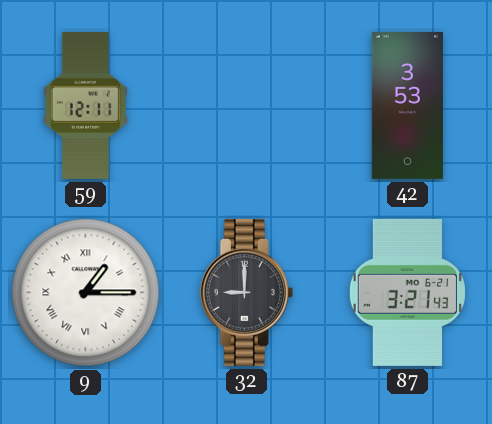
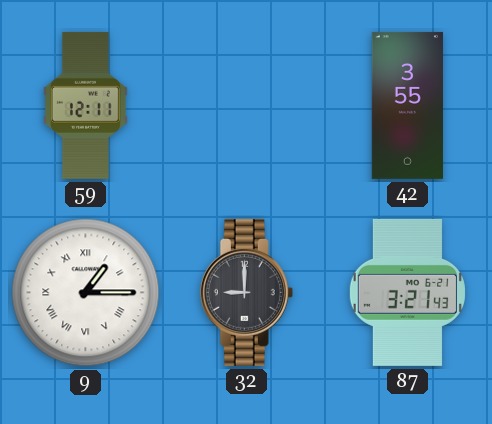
42: 3:53 -> 3:55 (407, 105)
